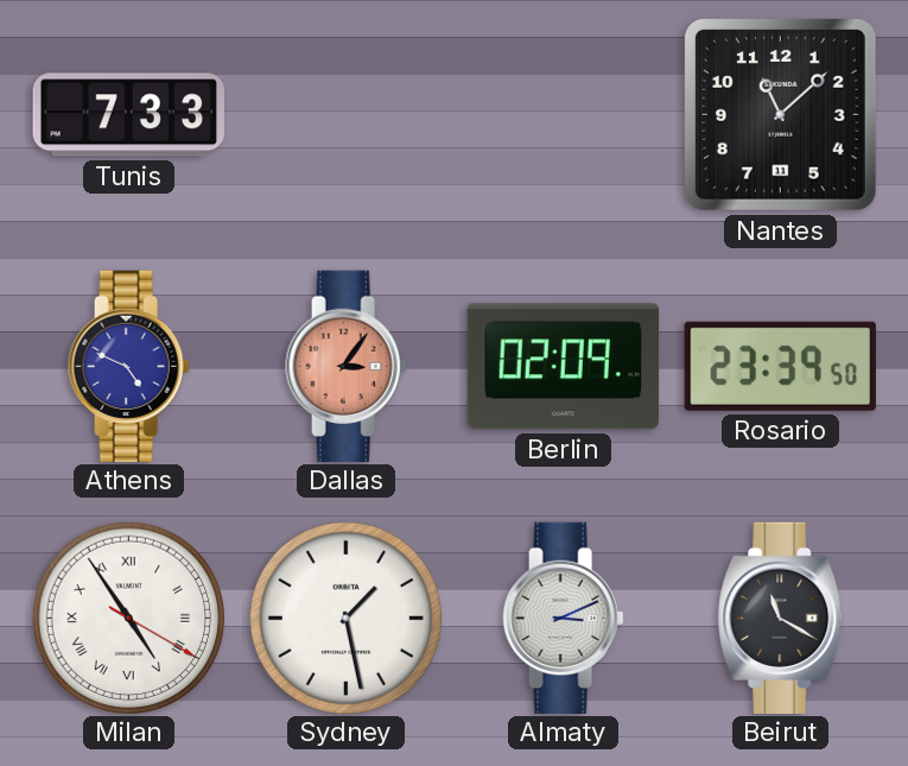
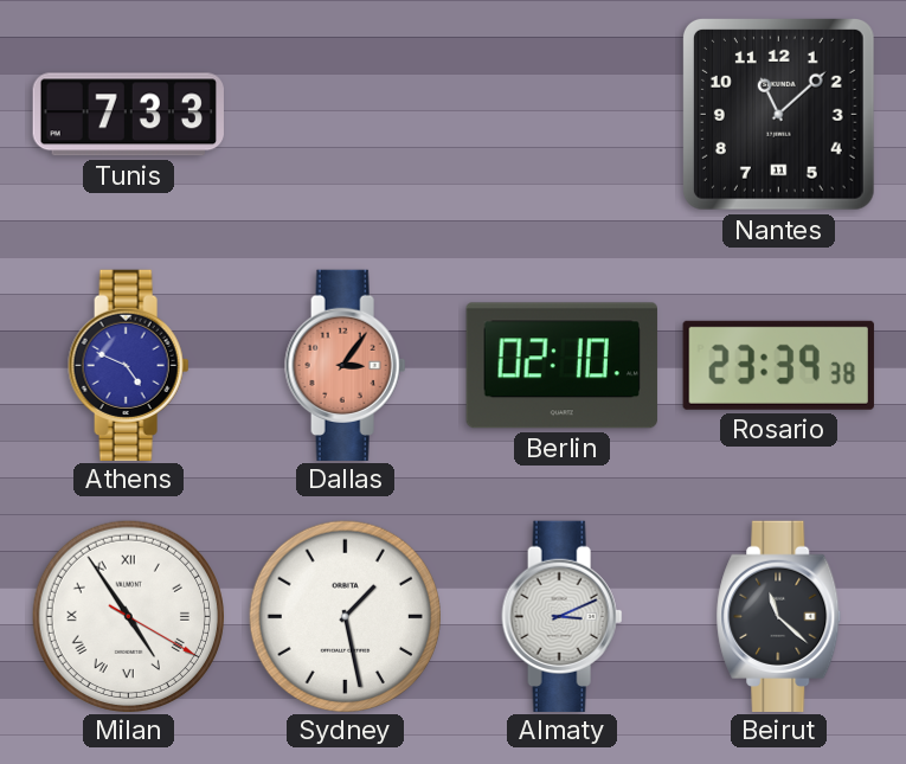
Berlin: 02:09 -> 02:10 (561, 366)
Rosario: 23:39:50 -> 23:39:38 (778, 365)
Beirut: 11:20 -> 11:22 (779, 616)
